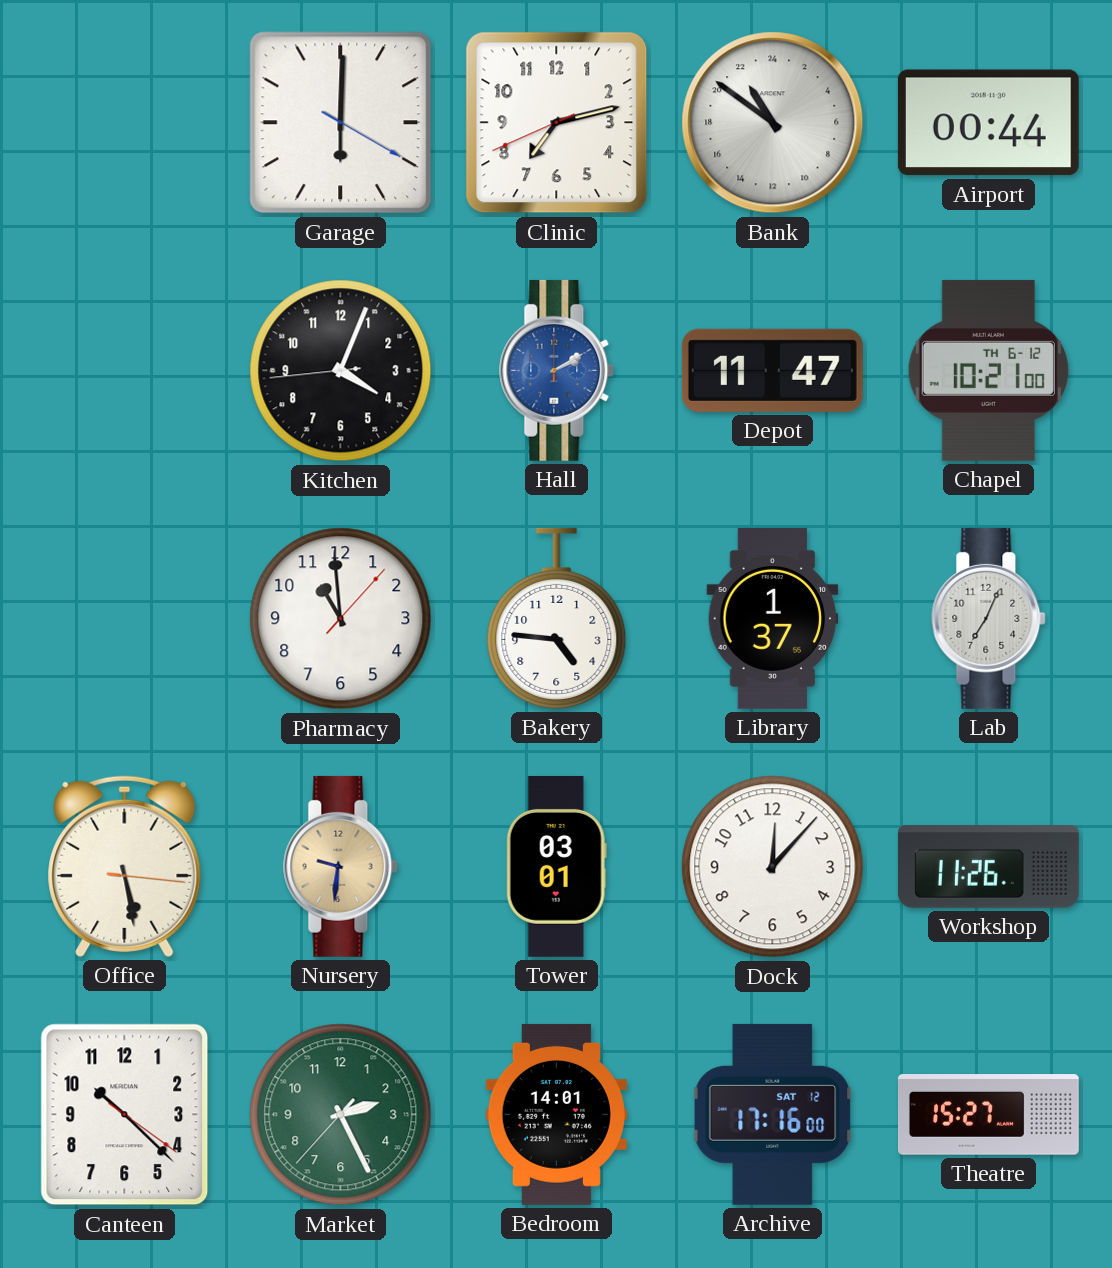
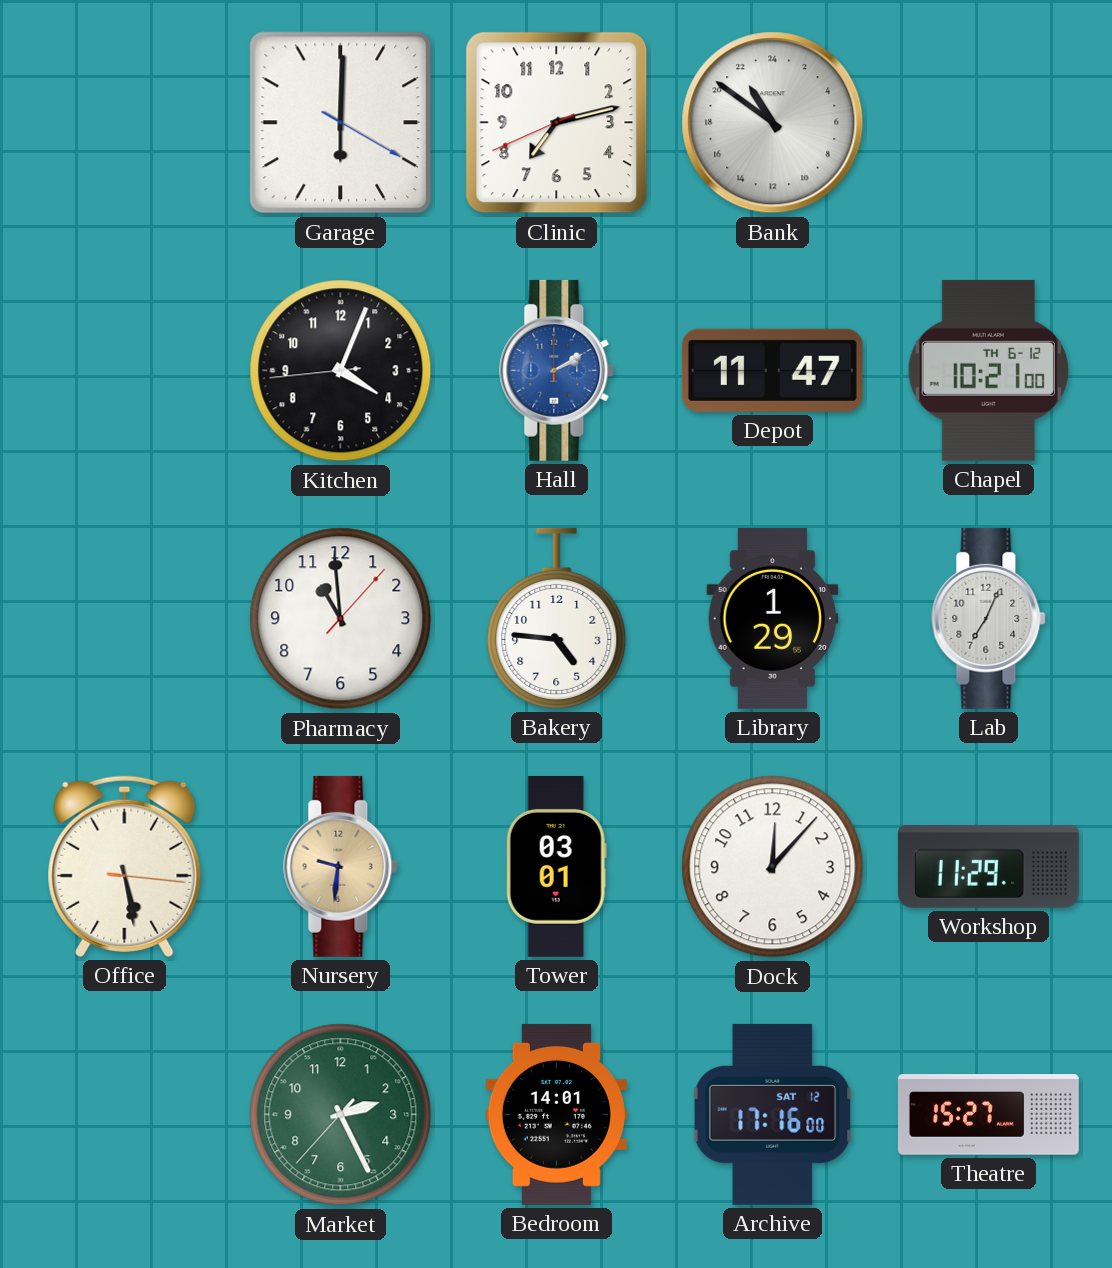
Airport: 00:44 -> none (988, 123)
Library: 1:37 -> 1:29 (773, 618)
Workshop: 11:26 -> 11:29 (988, 867)
Canteen: 10:22 -> none (125, 1115)
